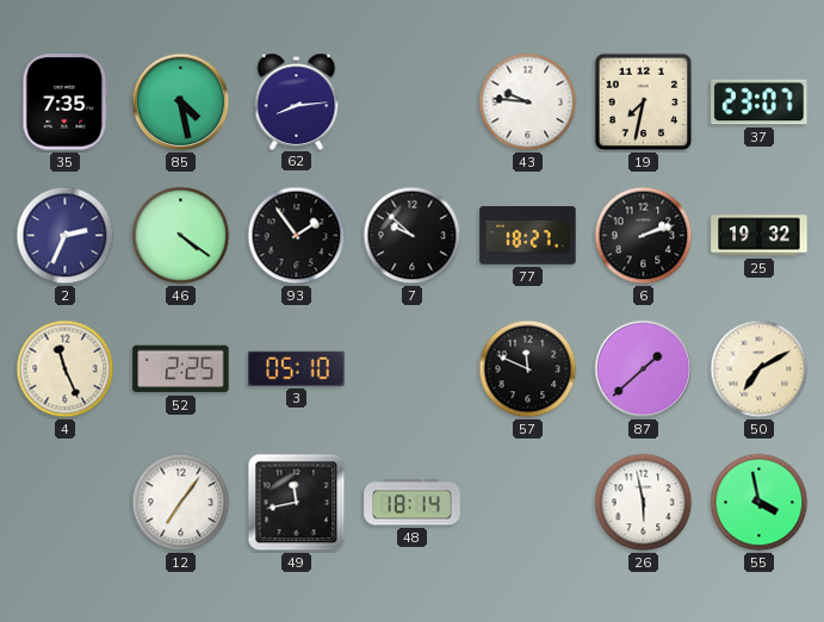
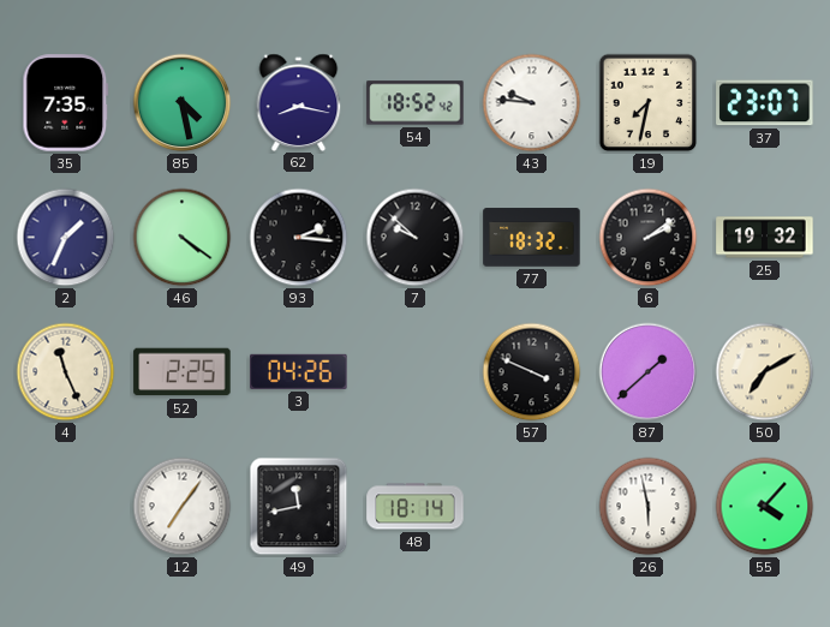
62: 8:14 -> 8:17 (299, 102)
54: none -> 18:52 (416, 103)
2: 2:34 -> 1:34 (66, 238)
93: 1:54 -> 2:16 (299, 238)
77: 18:27 -> 18:32 (532, 238)
6: 2:12 -> 2:09 (649, 238)
3: 05:10 -> 04:26 (299, 371)
57: 11:49 -> 3:49 (532, 372)
55: 3:58 -> 4:07 (765, 507)
